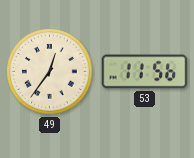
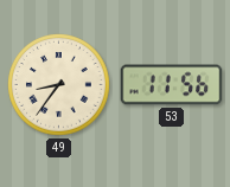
49: 12:36 -> 8:36 (59, 85)
